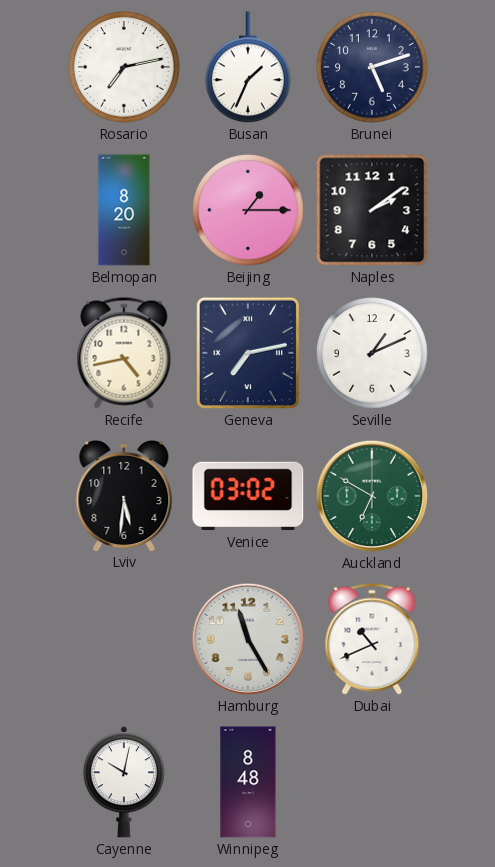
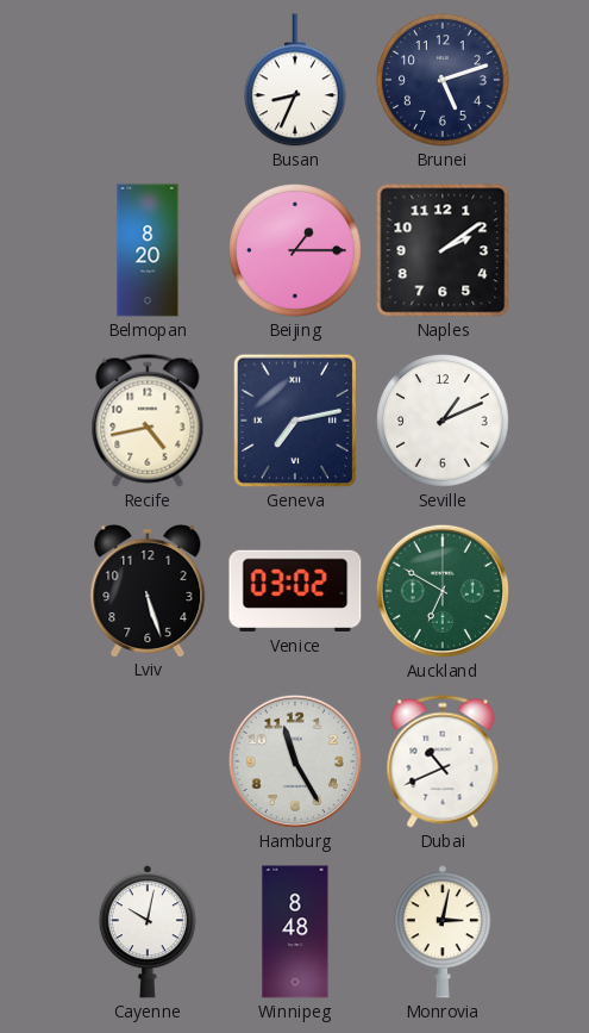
Rosario: 7:13 -> none (124, 67)
Busan: 1:34 -> 8:34 (296, 81)
Lviv: 5:31 -> 5:27 (148, 590)
Monrovia: none -> 3:02 (443, 932)
